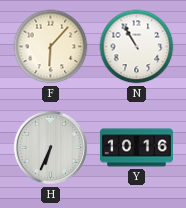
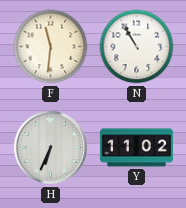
F: 6:07 -> 11:31 (51, 47)
Y: 10:16 -> 11:02 (136, 148)
